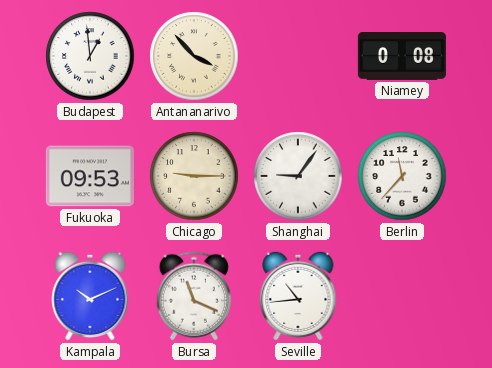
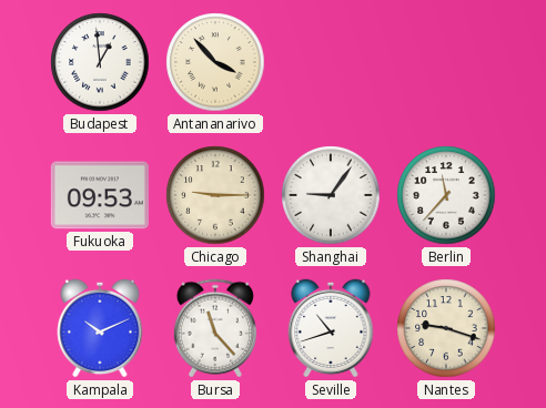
Niamey: 0:08 -> none (402, 57)
Bursa: 11:19 -> 11:23 (215, 328)
Seville: 10:44 -> 10:42 (331, 328)
Nantes: none -> 9:18 (446, 328)
